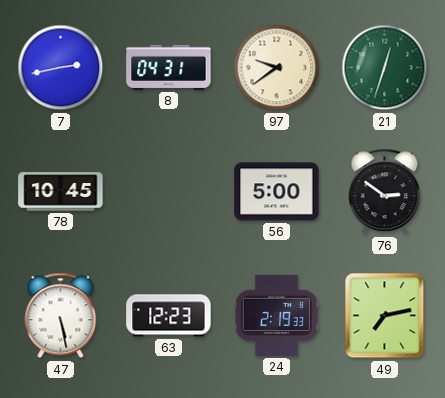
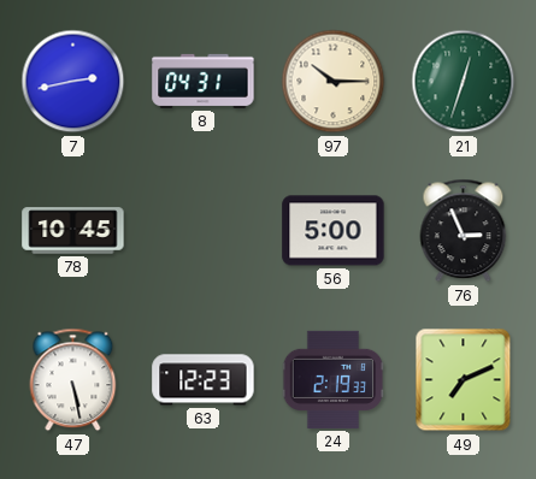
97: 9:39 -> 10:15 (334, 82)
76: 2:51 -> 2:56 (464, 231)
49: 7:13 -> 7:11 (464, 380)
